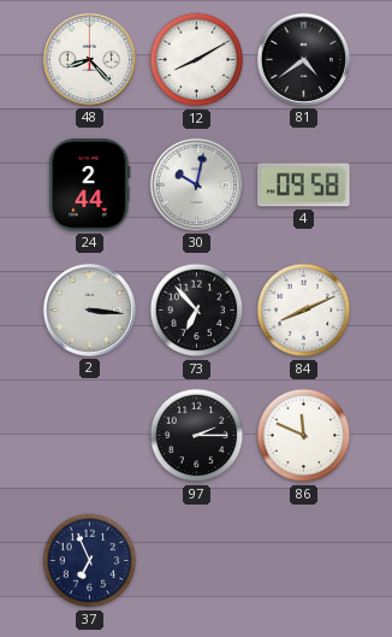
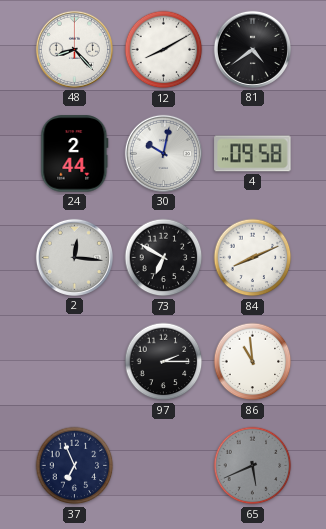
2: 3:16 -> 12:16 (74, 257)
73: 6:53 -> 6:50 (164, 258)
86: 11:49 -> 10:59 (253, 362)
65: none -> 5:41 (253, 466)
